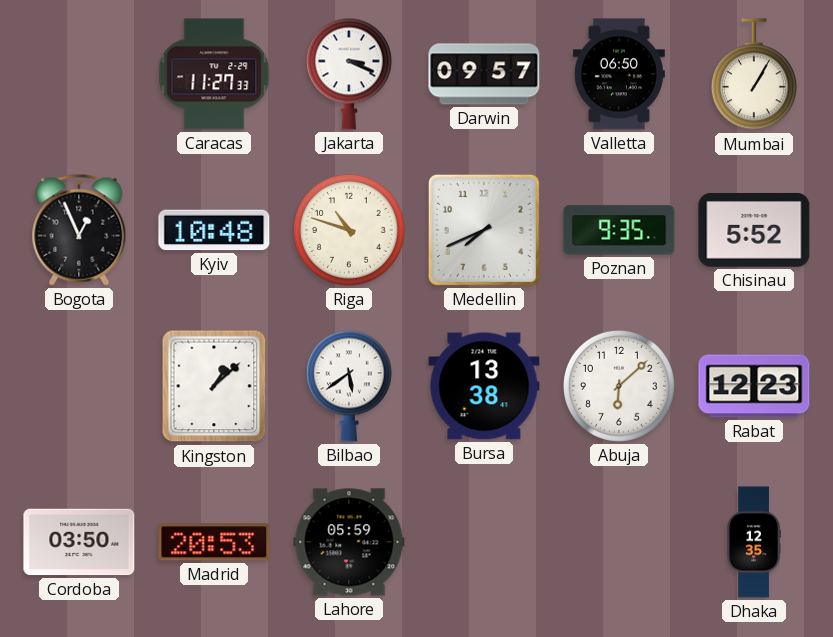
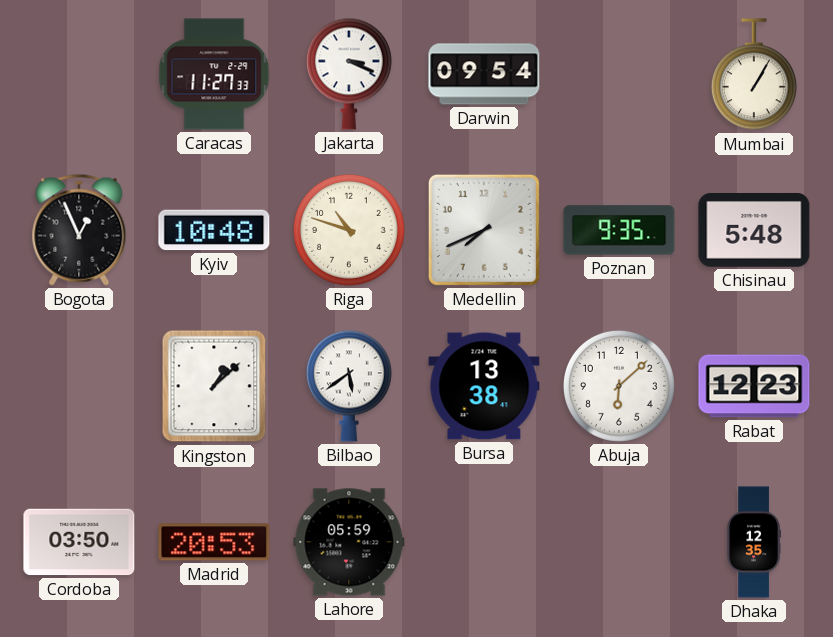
Darwin: 09:57 -> 09:54 (484, 74)
Valletta: 06:50 -> none (619, 74)
Chisinau: 5:52 -> 5:48 (754, 230)
